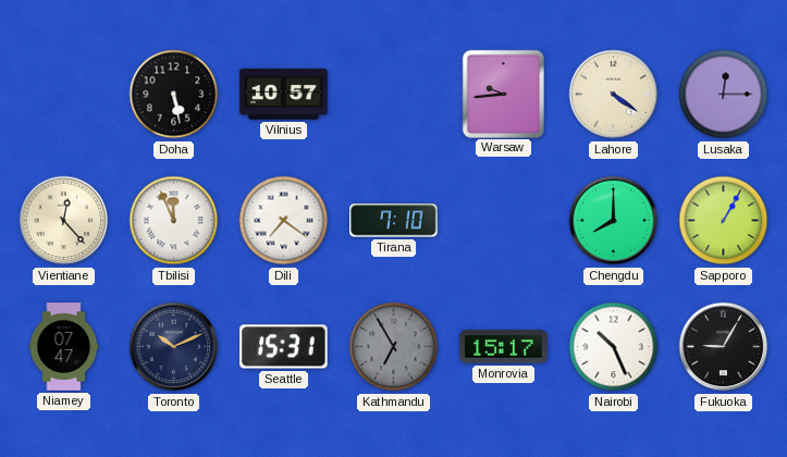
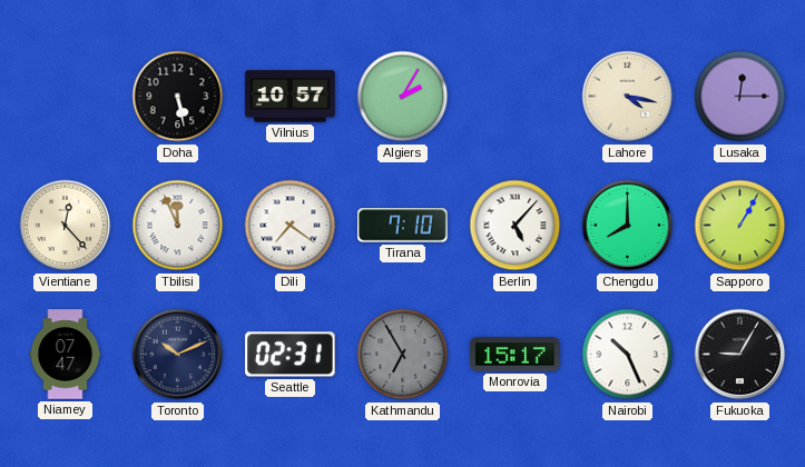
Algiers: none -> 2:05 (403, 97)
Warsaw: 9:44 -> none (503, 94)
Lahore: 4:21 -> 4:17 (628, 97)
Berlin: none -> 5:07 (516, 226)
Seattle: 15:31 -> 02:31 (291, 355)
